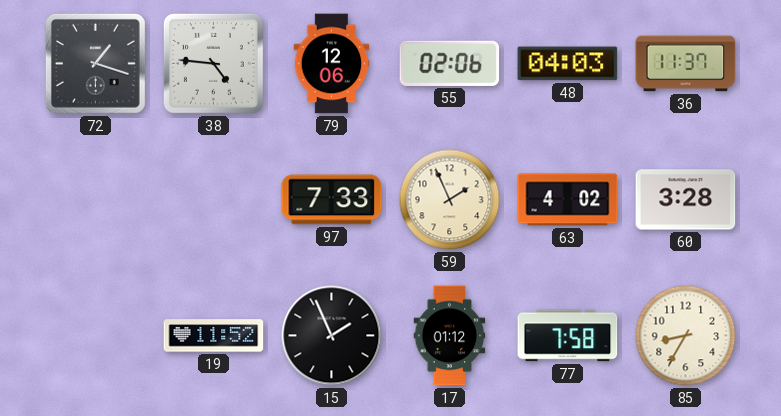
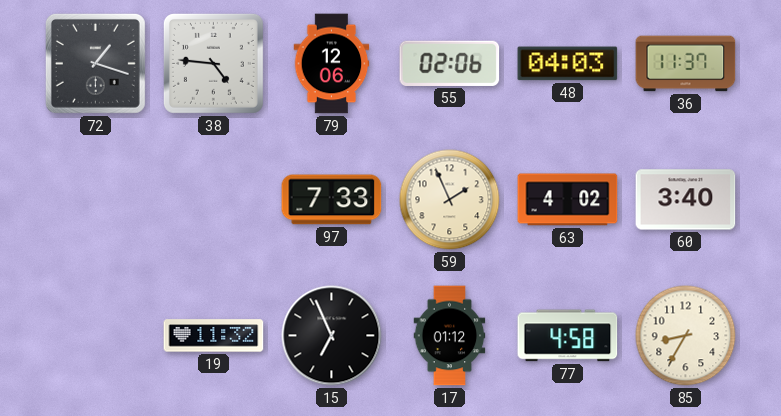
60: 3:28 -> 3:40 (686, 200)
19: 11:52 -> 11:32 (214, 336)
15: 1:56 -> 6:56 (332, 336)
77: 7:58 -> 4:58 (568, 336)
